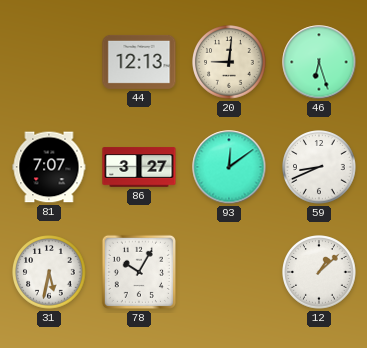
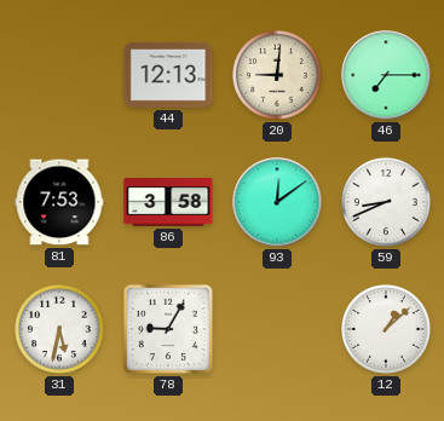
46: 6:27 -> 7:15 (386, 75)
81: 7:07 -> 7:53 (59, 202)
86: 3:27 -> 3:58 (168, 202)
78: 10:05 -> 9:05 (168, 329)
